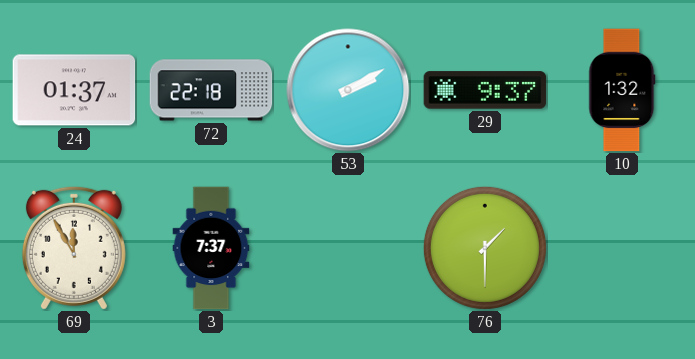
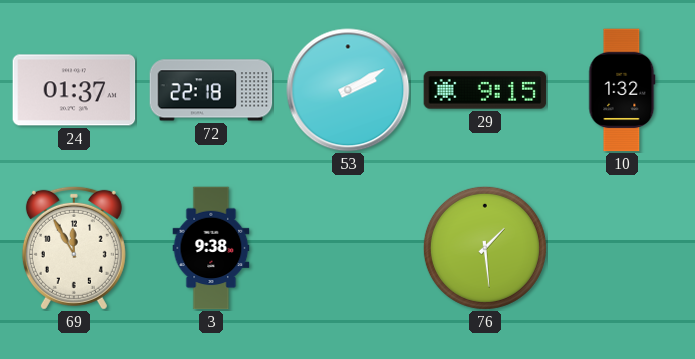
29: 9:37 -> 9:15 (485, 90)
3: 7:37 -> 9:38 (211, 248)
76: 1:30 -> 1:29 (485, 248)
